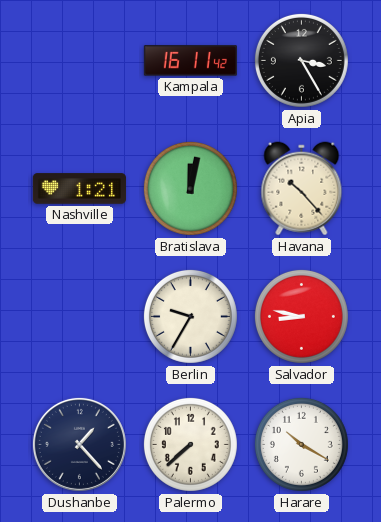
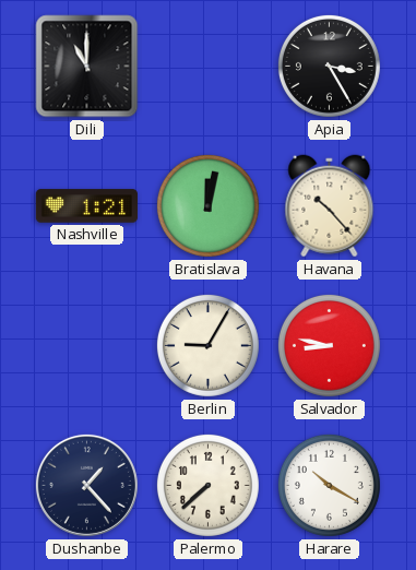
Dili: none -> 11:00 (87, 67)
Kampala: 16:11 -> none (190, 61)
Berlin: 9:35 -> 9:05 (207, 345)
